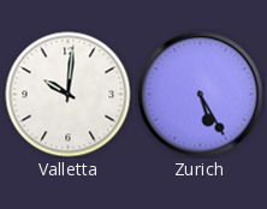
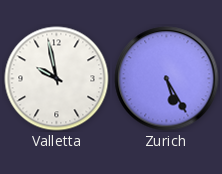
Valletta: 10:01 -> 9:58 (57, 79)
